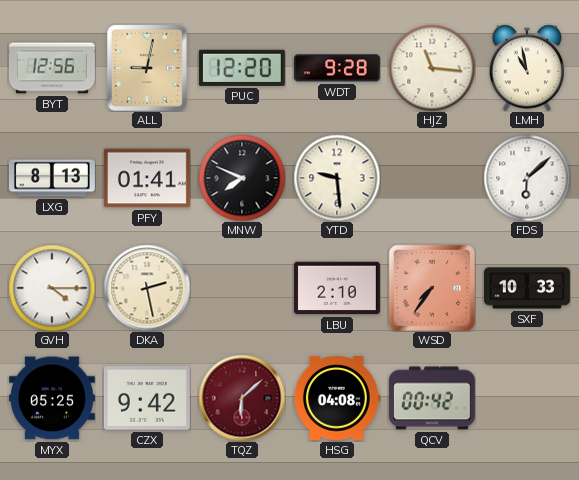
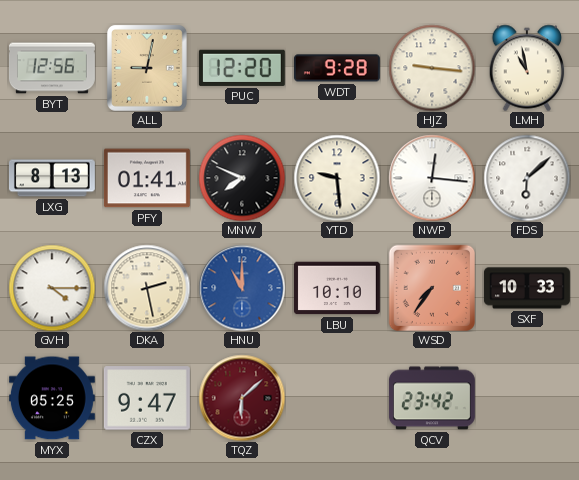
HJZ: 11:16 -> 9:16 (432, 68)
NWP: none -> 12:16 (432, 178)
HNU: none -> 11:00 (242, 288)
LBU: 2:10 -> 10:10 (337, 288)
CZX: 9:42 -> 9:47 (147, 398)
HSG: 04:08 -> none (337, 398)
QCV: 00:42 -> 23:42 (432, 398)
